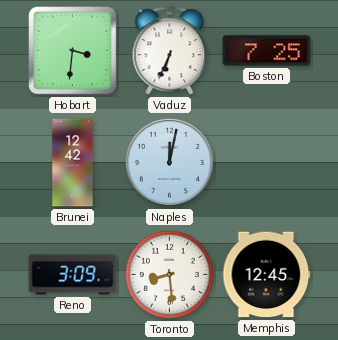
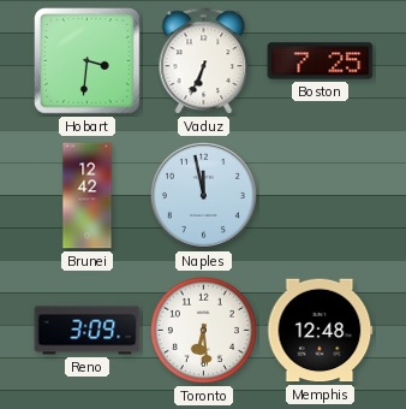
Naples: 12:02 -> 11:58 (203, 195)
Toronto: 8:29 -> 6:29 (203, 330)
Memphis: 12:45 -> 12:48 (321, 331)
